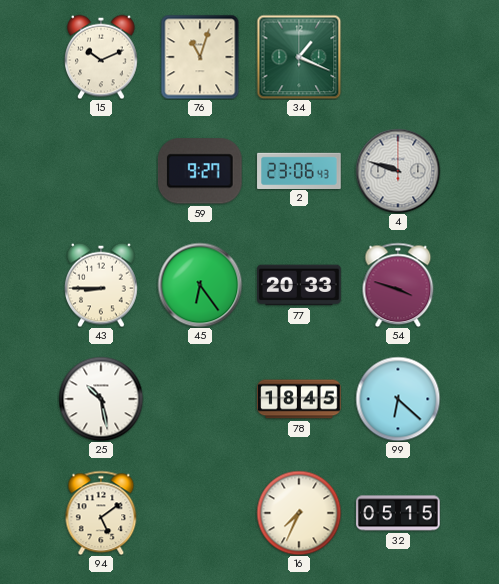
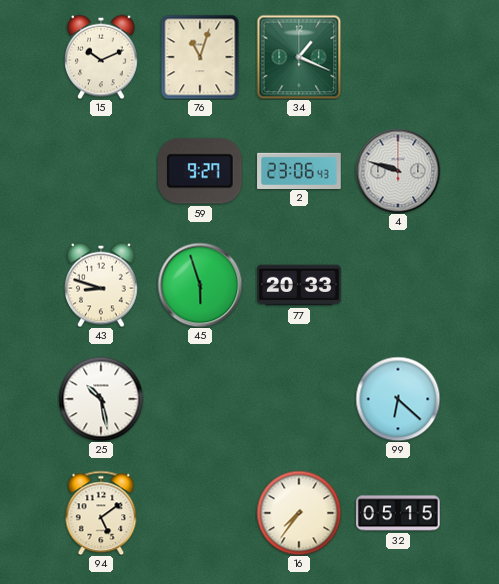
43: 8:45 -> 8:48 (102, 285)
45: 6:24 -> 5:57 (200, 285)
54: 3:48 -> none (398, 285)
78: 18:45 -> none (299, 399)
16: 7:34 -> 7:36 (299, 513)
